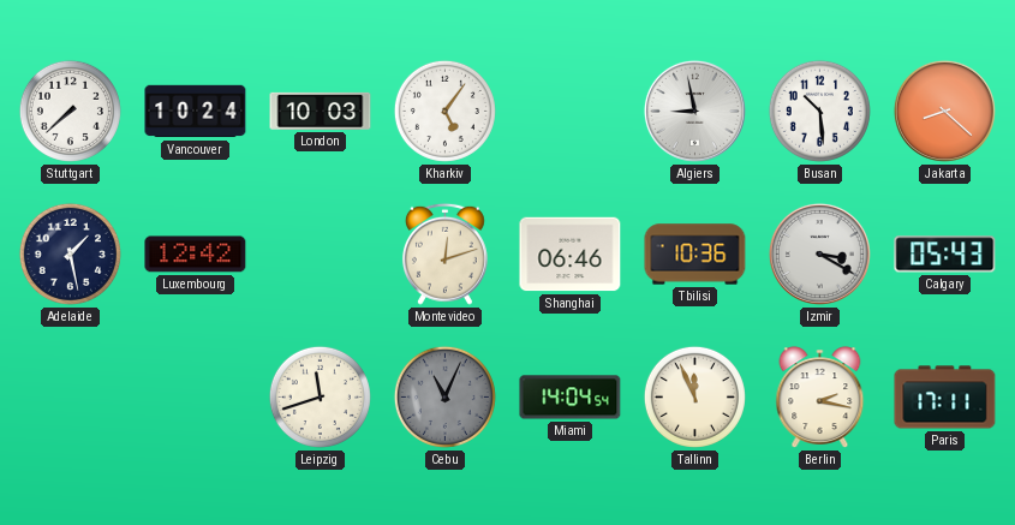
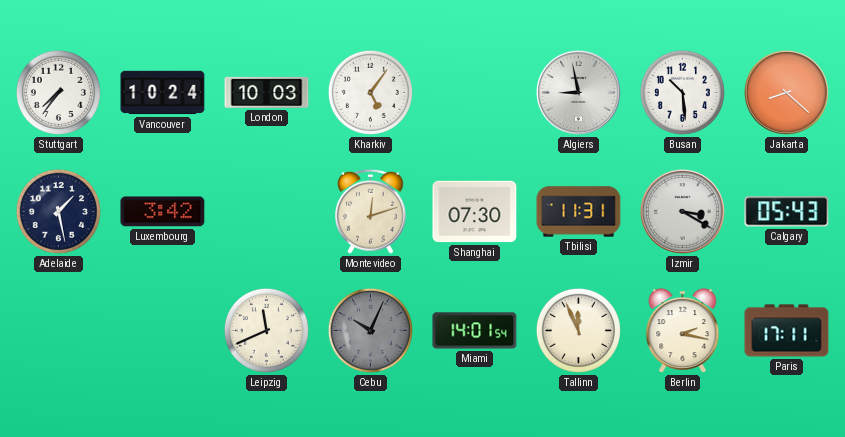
Stuttgart: 7:38 -> 7:36 (58, 92)
Luxembourg: 12:42 -> 3:42 (163, 212)
Shanghai: 06:46 -> 07:30 (475, 212)
Tbilisi: 10:36 -> 11:31 (579, 212)
Leipzig: 11:42 -> 11:41 (266, 330)
Cebu: 11:04 -> 10:04 (370, 330)
Miami: 14:04 -> 14:01 (475, 331)
